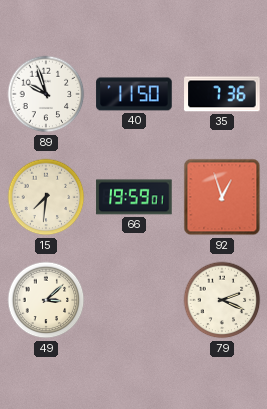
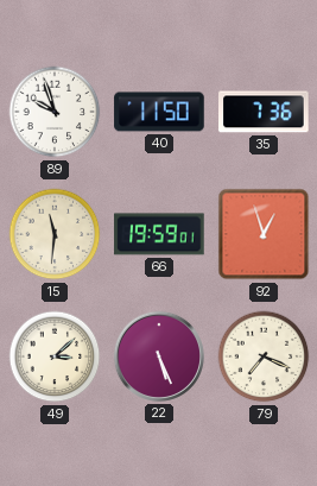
15: 7:31 -> 11:31 (55, 234)
22: none -> 5:26 (159, 356)
79: 2:19 -> 7:19 (264, 356)
